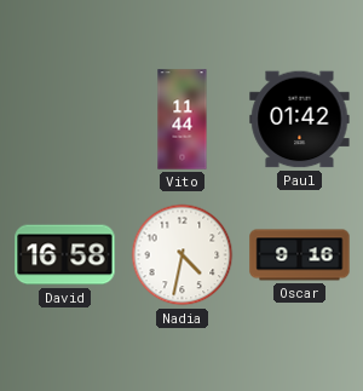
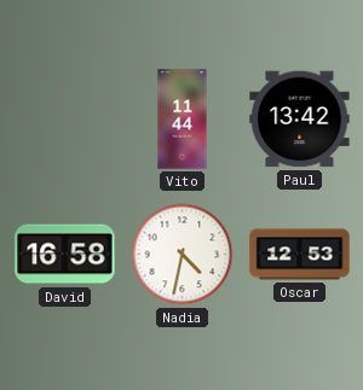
Paul: 01:42 -> 13:42 (300, 120)
Oscar: 9:16 -> 12:53 (300, 255)
